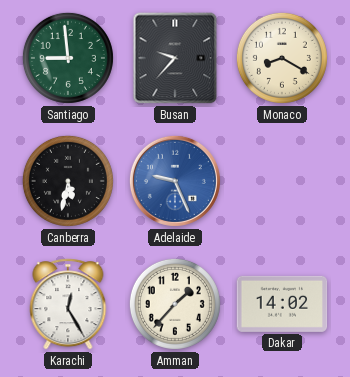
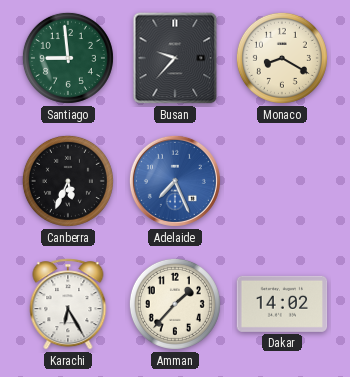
Canberra: 5:32 -> 5:34 (68, 181)
Adelaide: 9:26 -> 7:26 (175, 181)
Karachi: 12:25 -> 6:25 (68, 304)
